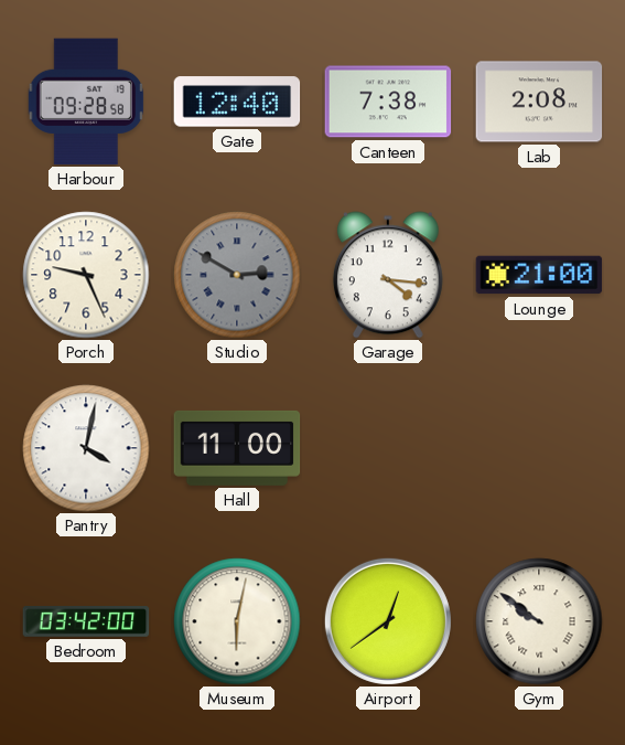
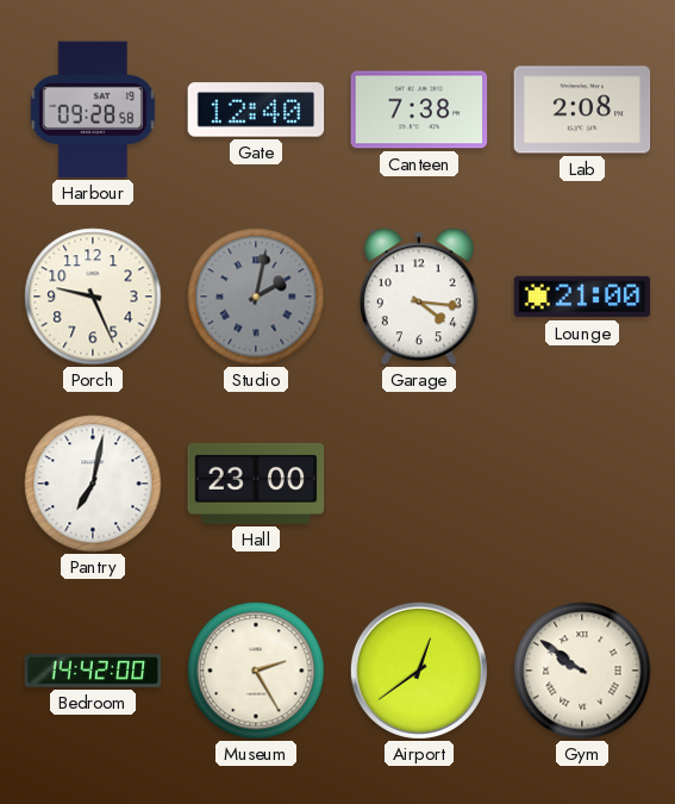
Studio: 2:50 -> 2:02 (256, 297)
Pantry: 4:02 -> 7:02 (93, 484)
Hall: 11:00 -> 23:00 (256, 484)
Bedroom: 03:42 -> 14:42 (93, 671)
Museum: 6:02 -> 2:25 (256, 671)
